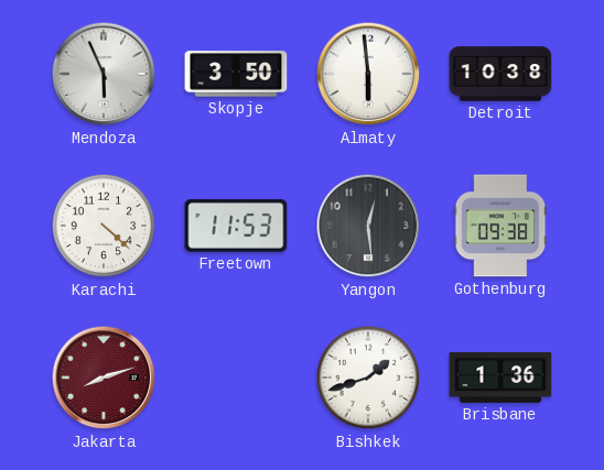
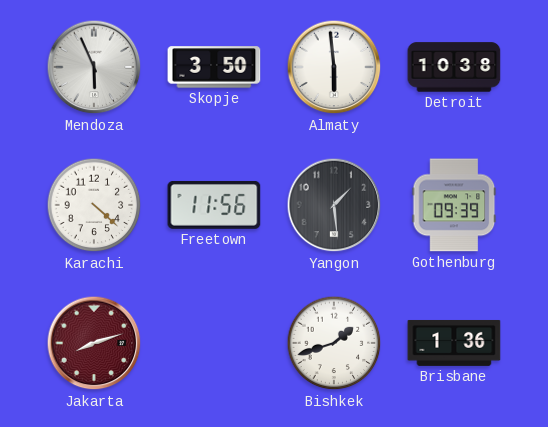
Freetown: 11:53 -> 11:56 (214, 205)
Yangon: 12:29 -> 1:29 (334, 205)
Gothenburg: 09:38 -> 09:39 (454, 205)
